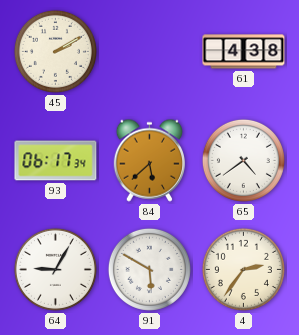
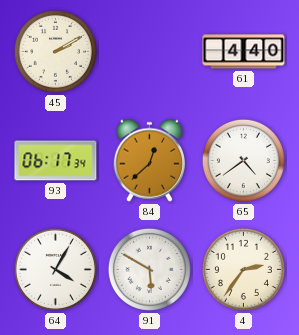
61: 4:38 -> 4:40 (244, 52)
84: 5:38 -> 12:38 (149, 160)
64: 9:05 -> 4:05 (55, 269)
